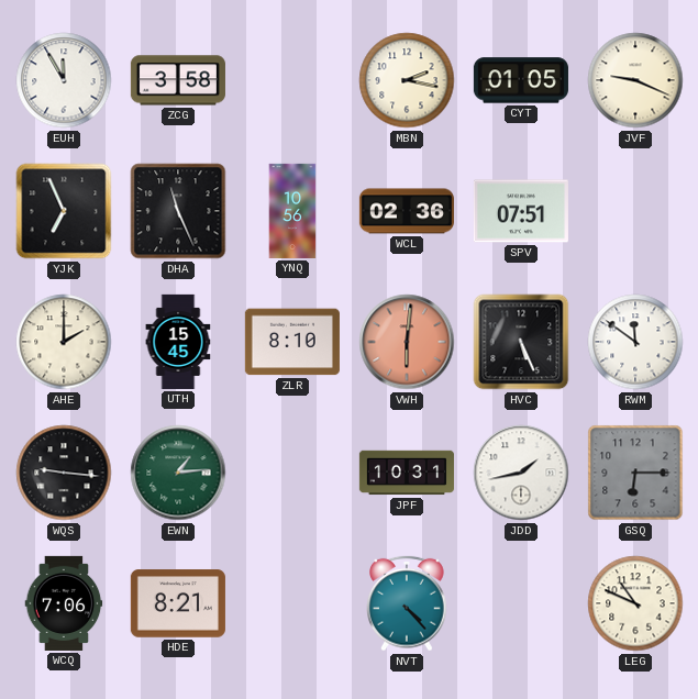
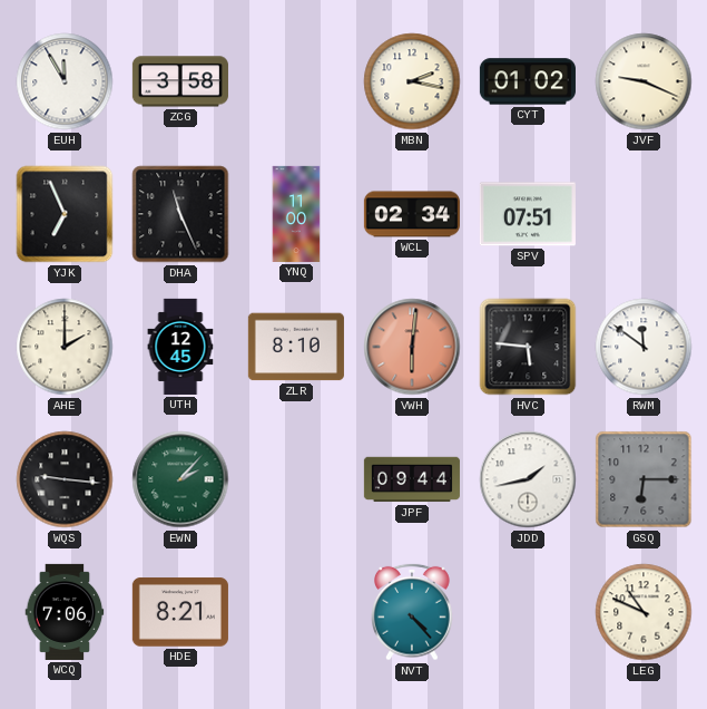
CYT: 01:05 -> 01:02 (528, 81)
YNQ: 10:56 -> 11:00 (296, 214)
WCL: 02:36 -> 02:34 (412, 214)
UTH: 15:45 -> 12:45 (180, 347)
HVC: 5:26 -> 5:46 (528, 347)
EWN: 1:14 -> 2:07 (180, 479)
JPF: 10:31 -> 09:44 (412, 479)
